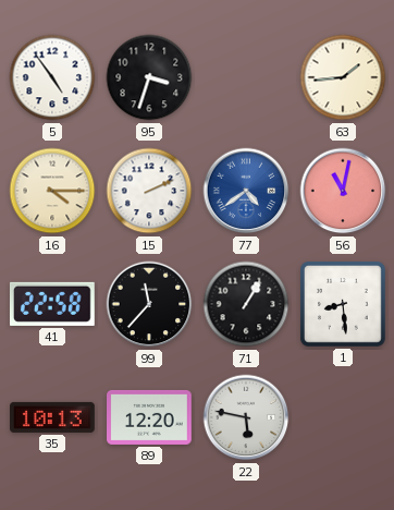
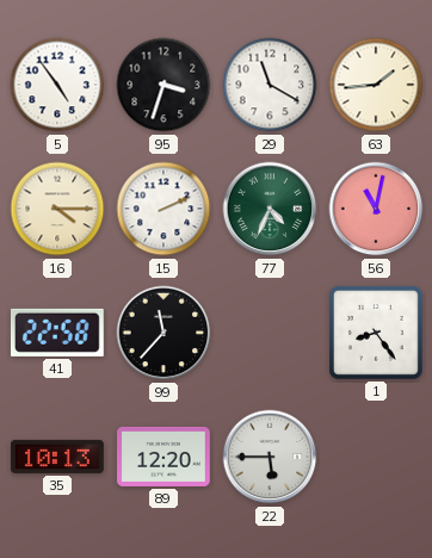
29: none -> 11:20 (270, 85)
77: 4:39 -> 4:34 (270, 209)
77 dial: blue -> green (270, 209)
71: 1:05 -> none (246, 304)
1: 8:29 -> 8:24 (377, 334)
22: 5:47 -> 5:45 (270, 457)
